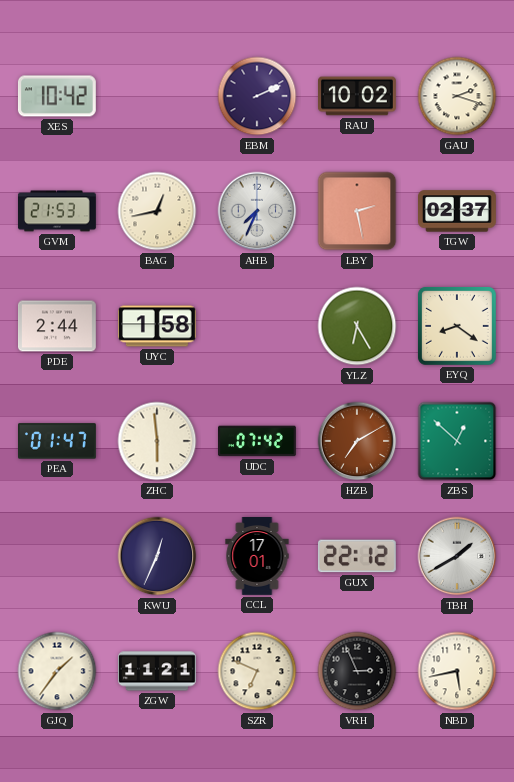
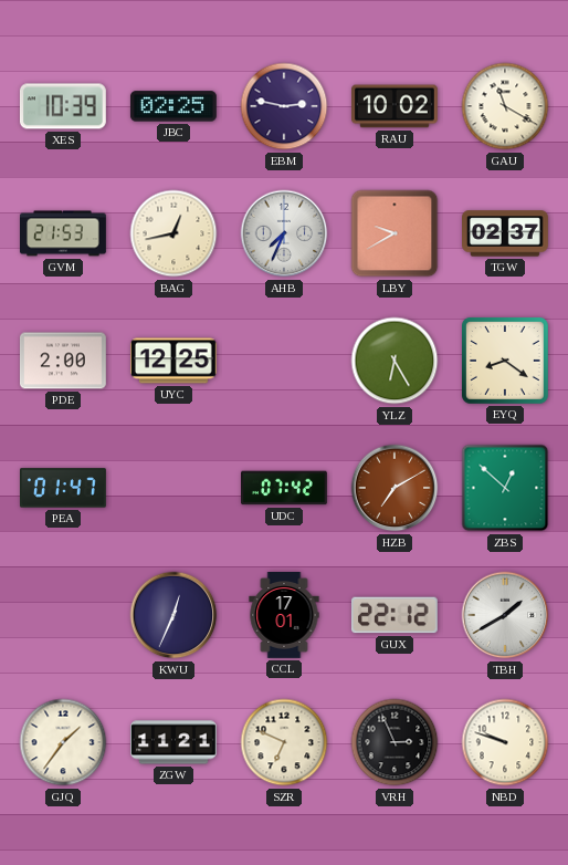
XES: 10:42 -> 10:39 (63, 106)
JBC: none -> 02:25 (173, 106)
EBM: 2:11 -> 2:47 (284, 106)
GAU: 2:18 -> 11:20 (505, 106)
LBY: 2:28 -> 9:40 (395, 233)
PDE: 2:44 -> 2:00 (64, 361)
UYC: 1:58 -> 12:25 (175, 361)
ZHC: 5:59 -> none (157, 441)
NBD: 5:43 -> 9:48 (505, 742)
